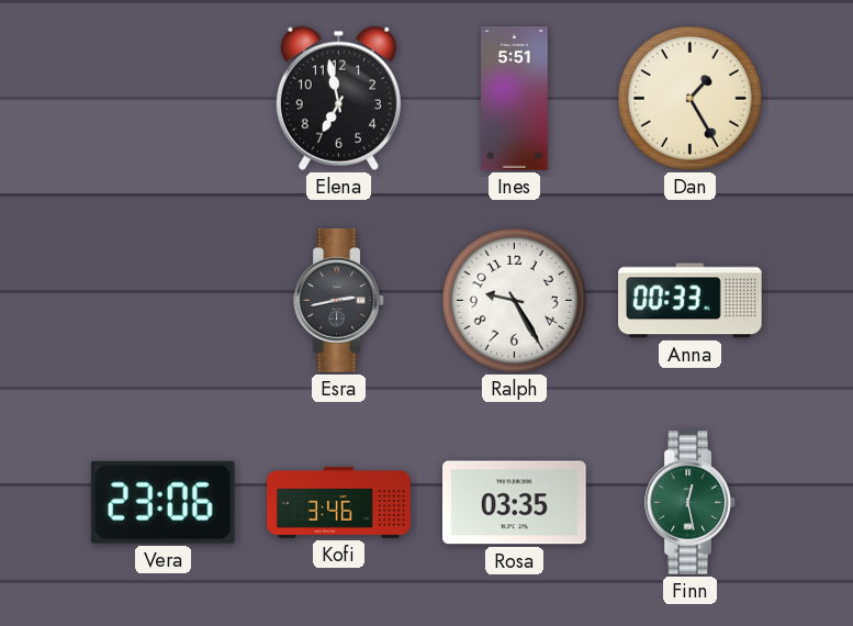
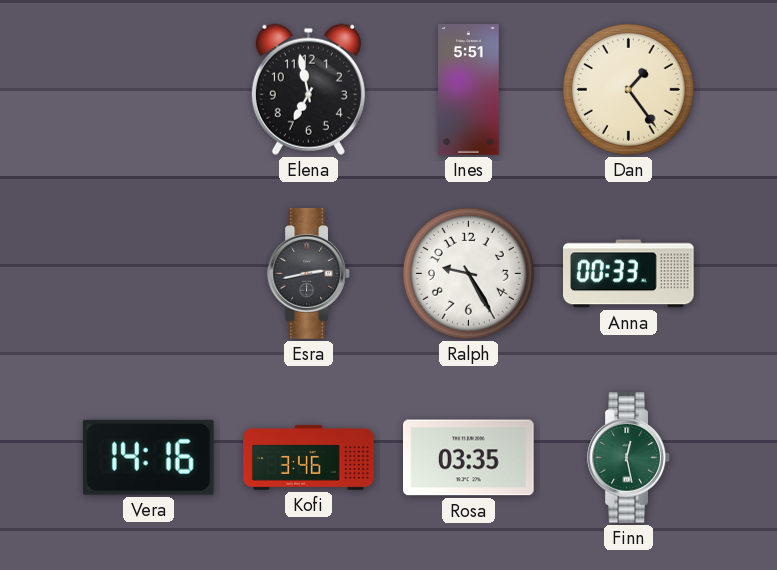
Dan: 1:25 -> 1:24 (628, 89)
Vera: 23:06 -> 14:16 (148, 457)
